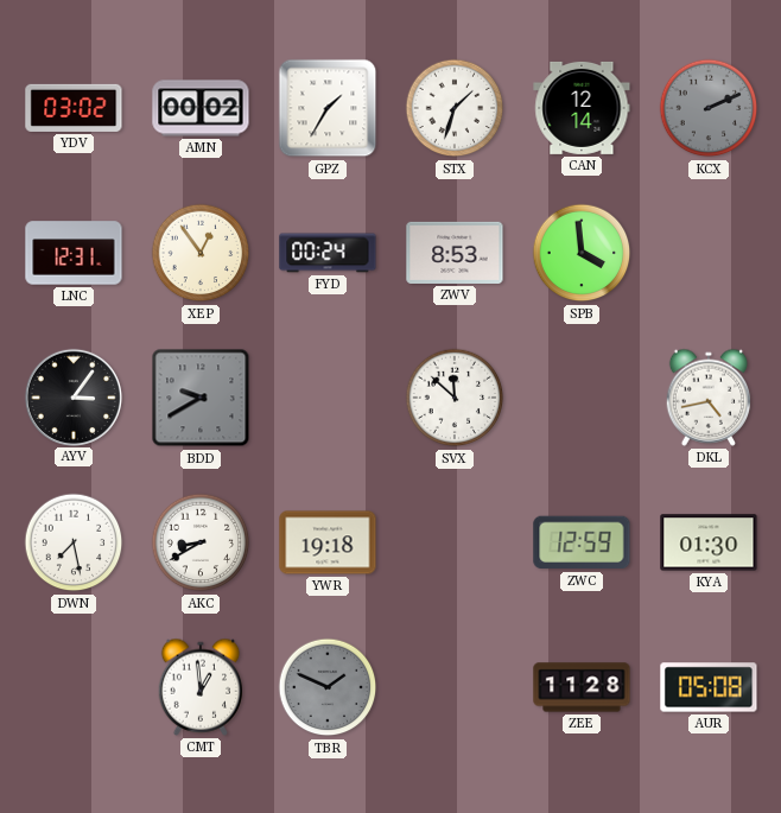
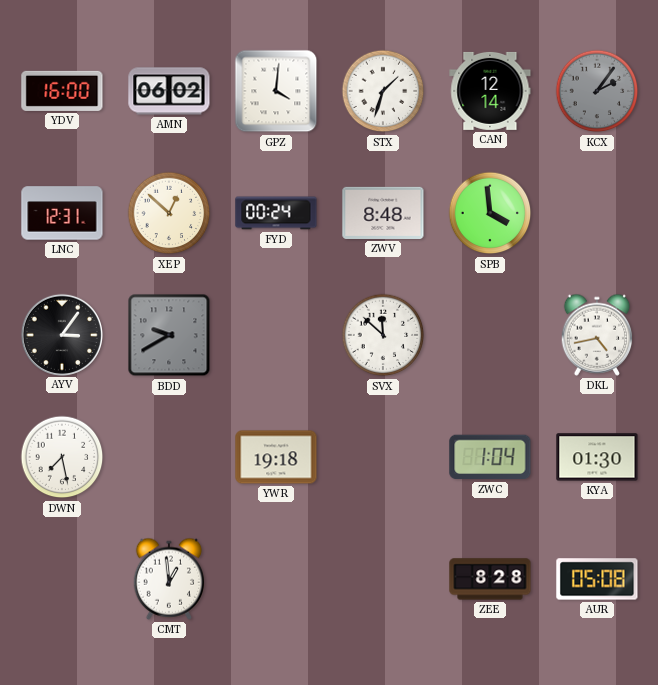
YDV: 03:02 -> 16:00 (62, 91)
AMN: 00:02 -> 06:02 (169, 91)
GPZ: 1:35 -> 4:01 (276, 91)
KCX: 2:11 -> 2:06 (597, 91)
XEP: 12:54 -> 12:52 (169, 213)
ZWV: 8:53 -> 8:48 (383, 213)
AKC: 8:40 -> none (201, 542)
ZWC: 12:59 -> 1:04 (490, 457)
TBR: 1:49 -> none (328, 687)
ZEE: 11:28 -> 8:28 (490, 579)
